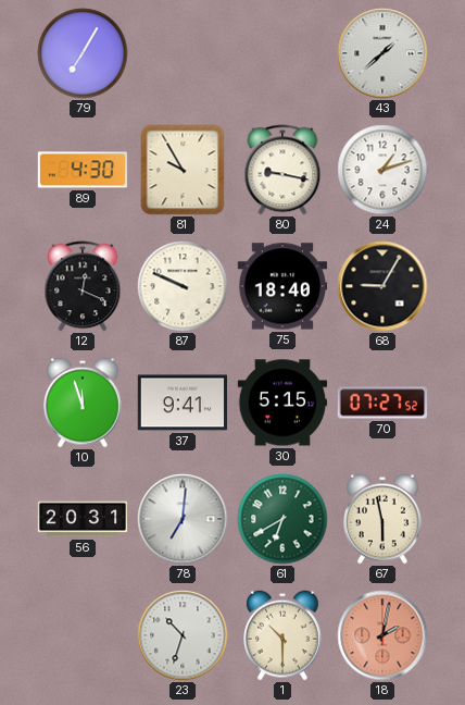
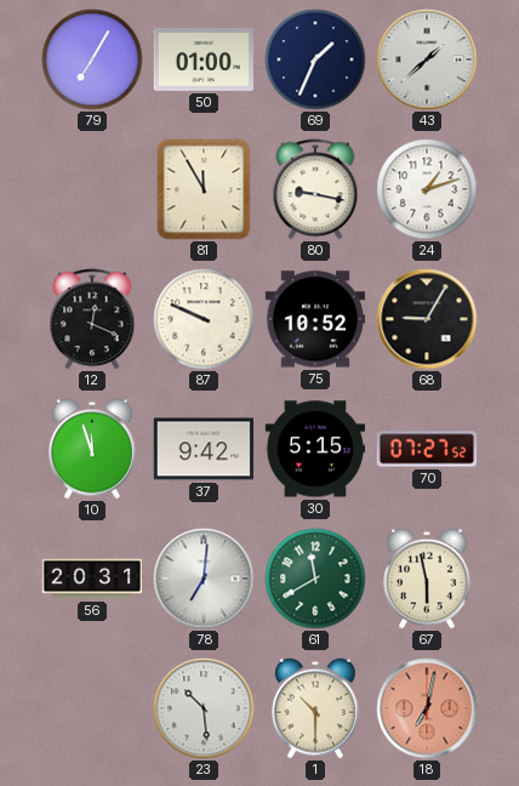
50: none -> 01:00 (203, 59)
69: none -> 1:34 (315, 59)
89: 4:30 -> none (83, 170)
81: 9:55 -> 11:55 (204, 189)
75: 18:40 -> 10:52 (315, 319)
37: 9:41 -> 9:42 (204, 449)
61: 6:40 -> 11:40 (315, 579)
23: 10:33 -> 10:29 (204, 708)
18: 2:02 -> 7:02 (427, 708)
